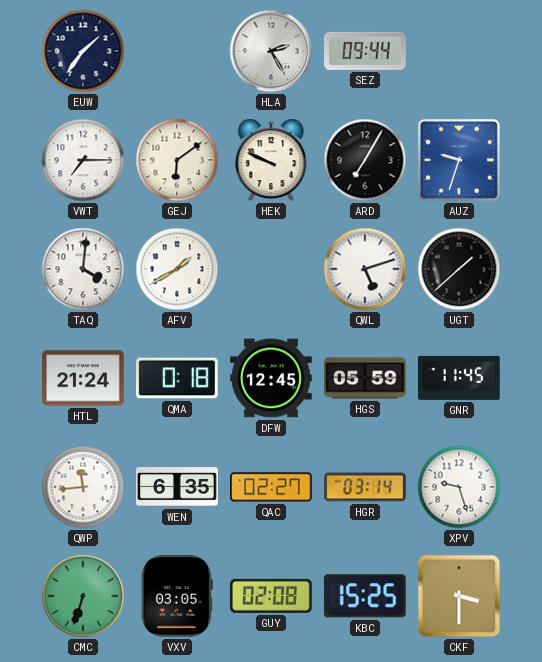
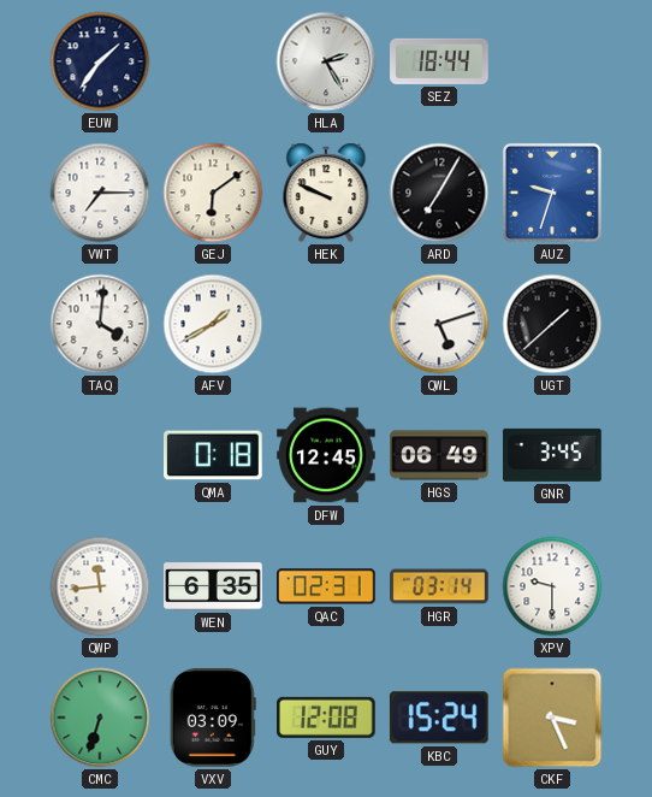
SEZ: 09:44 -> 18:44 (439, 61)
HTL: 21:24 -> none (83, 378)
HGS: 05:59 -> 06:49 (439, 455)
GNR: 11:45 -> 3:45 (552, 455)
QAC: 02:27 -> 02:31 (327, 586)
XPV: 9:27 -> 9:30 (552, 586)
VXV: 03:05 -> 03:09 (213, 719)
GUY: 02:08 -> 12:08 (327, 718)
KBC: 15:25 -> 15:24 (439, 718)
CKF: 3:30 -> 3:26 (552, 718)
